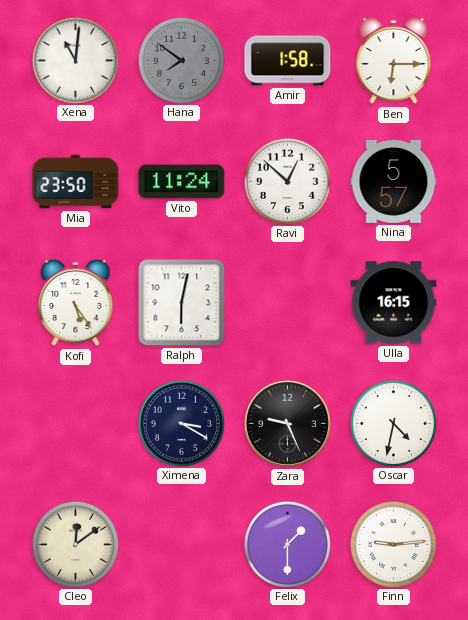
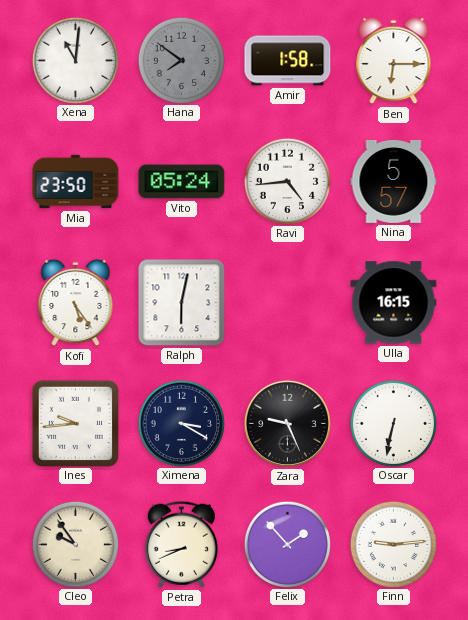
Vito: 11:24 -> 05:24 (182, 182)
Ravi: 12:52 -> 4:44 (287, 181)
Ines: none -> 9:44 (75, 423)
Oscar: 4:32 -> 6:32 (393, 423)
Cleo: 12:09 -> 9:54 (75, 544)
Petra: none -> 8:41 (181, 544)
Felix: 1:30 -> 1:53 (287, 544)
